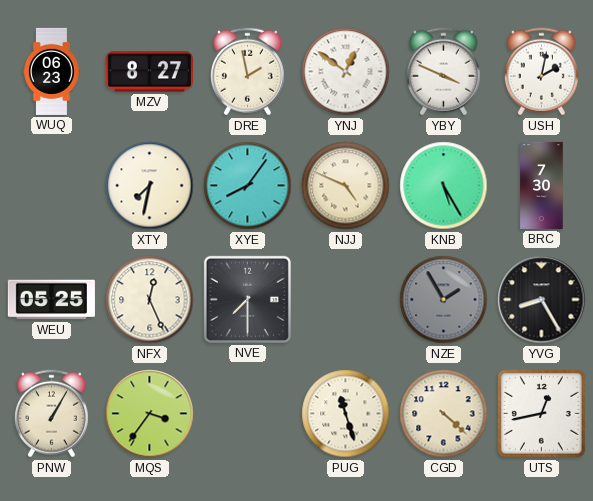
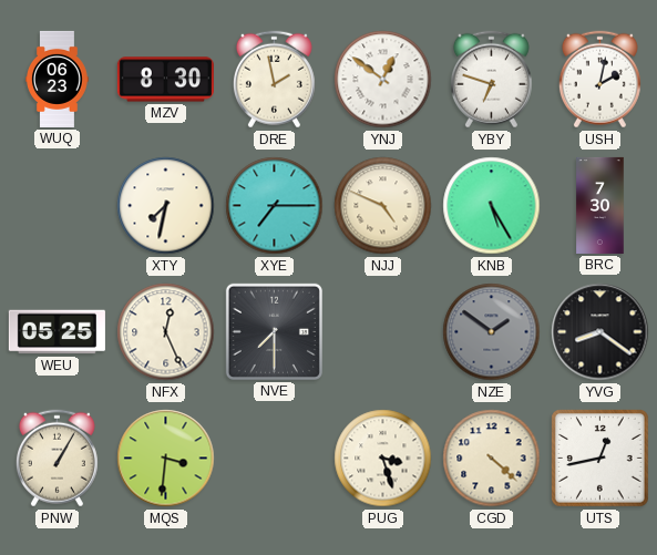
MZV: 8:27 -> 8:30 (165, 80)
YBY: 3:49 -> 6:48 (491, 80)
XYE: 8:06 -> 7:15 (275, 206)
NZE: 1:55 -> 1:51 (492, 332)
YVG: 8:25 -> 8:21 (600, 332)
MQS: 3:36 -> 3:31 (166, 459)
PUG: 11:27 -> 3:27 (383, 459)
